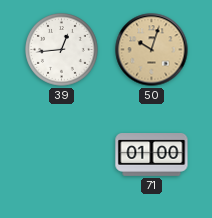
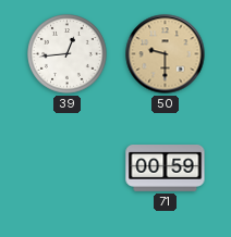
50: 10:03 -> 9:30 (166, 54)
71: 01:00 -> 00:59 (166, 169)
